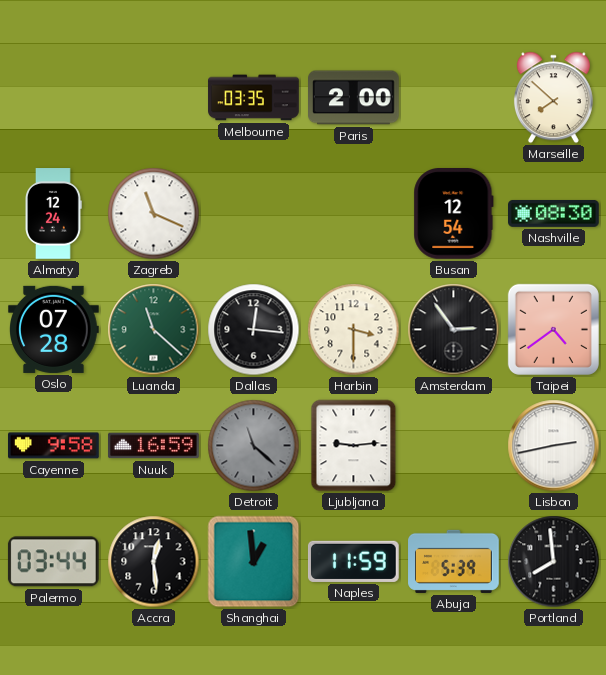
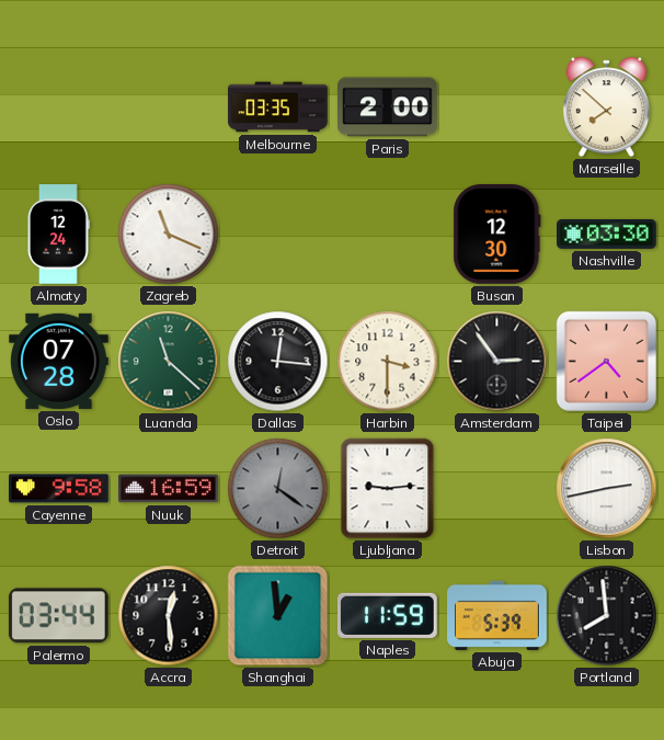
Busan: 12:54 -> 12:30 (497, 235)
Nashville: 08:30 -> 03:30 (607, 234)
Detroit: 11:22 -> 12:21 (278, 489)
